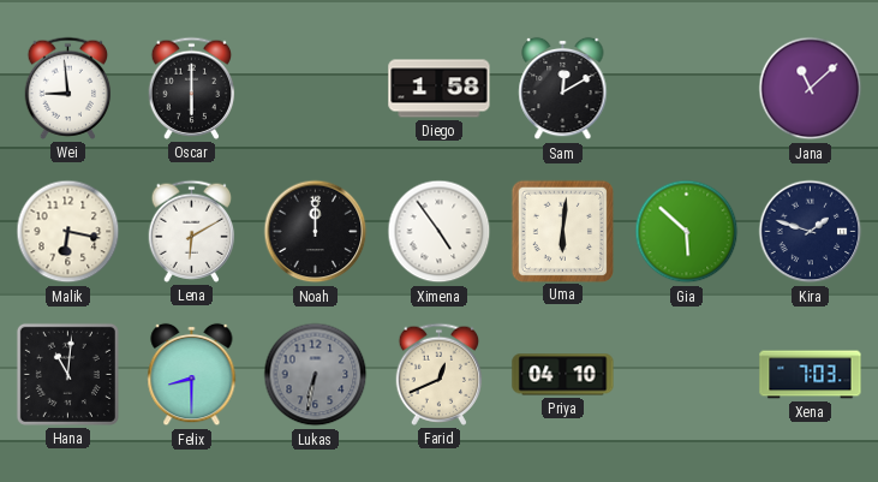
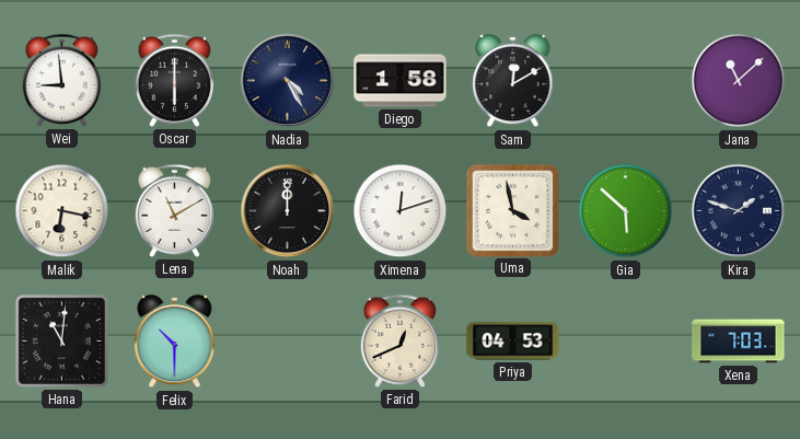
Nadia: none -> 4:25 (288, 81)
Lena: 6:10 -> 11:10 (175, 210)
Ximena: 4:54 -> 12:12 (401, 211)
Uma: 6:01 -> 3:58 (512, 210)
Felix: 8:30 -> 10:30 (175, 342)
Lukas: 6:32 -> none (316, 375)
Priya: 04:10 -> 04:53 (513, 342)
